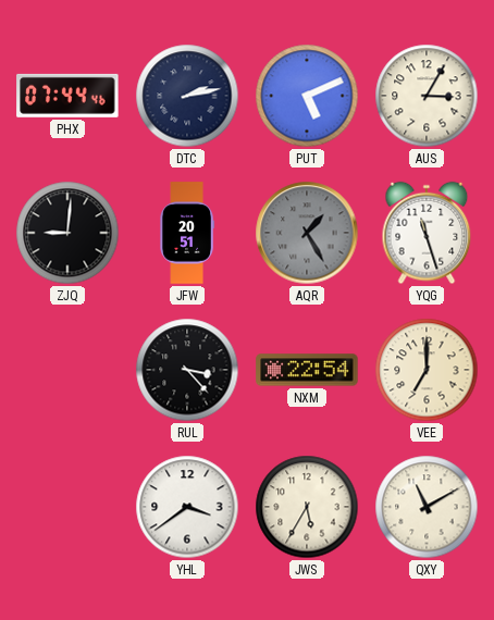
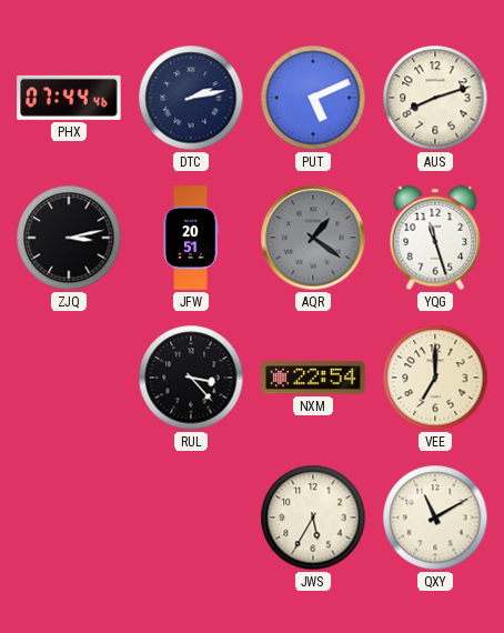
AUS: 3:05 -> 8:12 (435, 98)
ZJQ: 9:01 -> 3:13 (69, 238)
AQR: 1:25 -> 1:21 (313, 238)
YHL: 3:39 -> none (187, 507)
